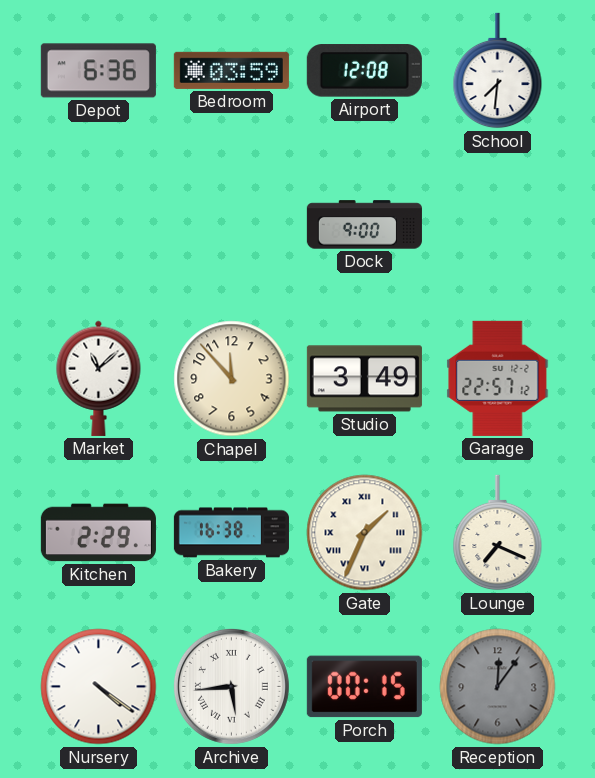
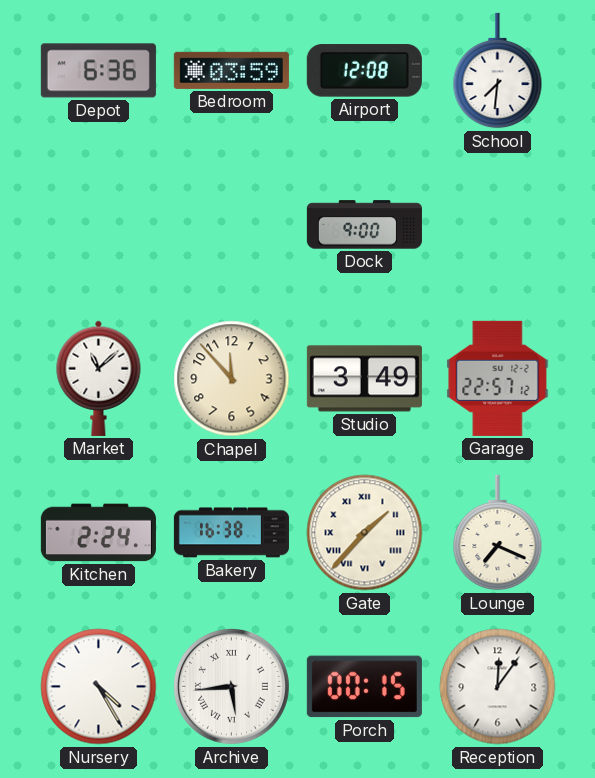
Kitchen: 2:29 -> 2:24 (98, 533)
Gate: 1:34 -> 1:37 (365, 533)
Nursery: 4:21 -> 4:25 (99, 687)
Reception dial: grey -> white (498, 687)
